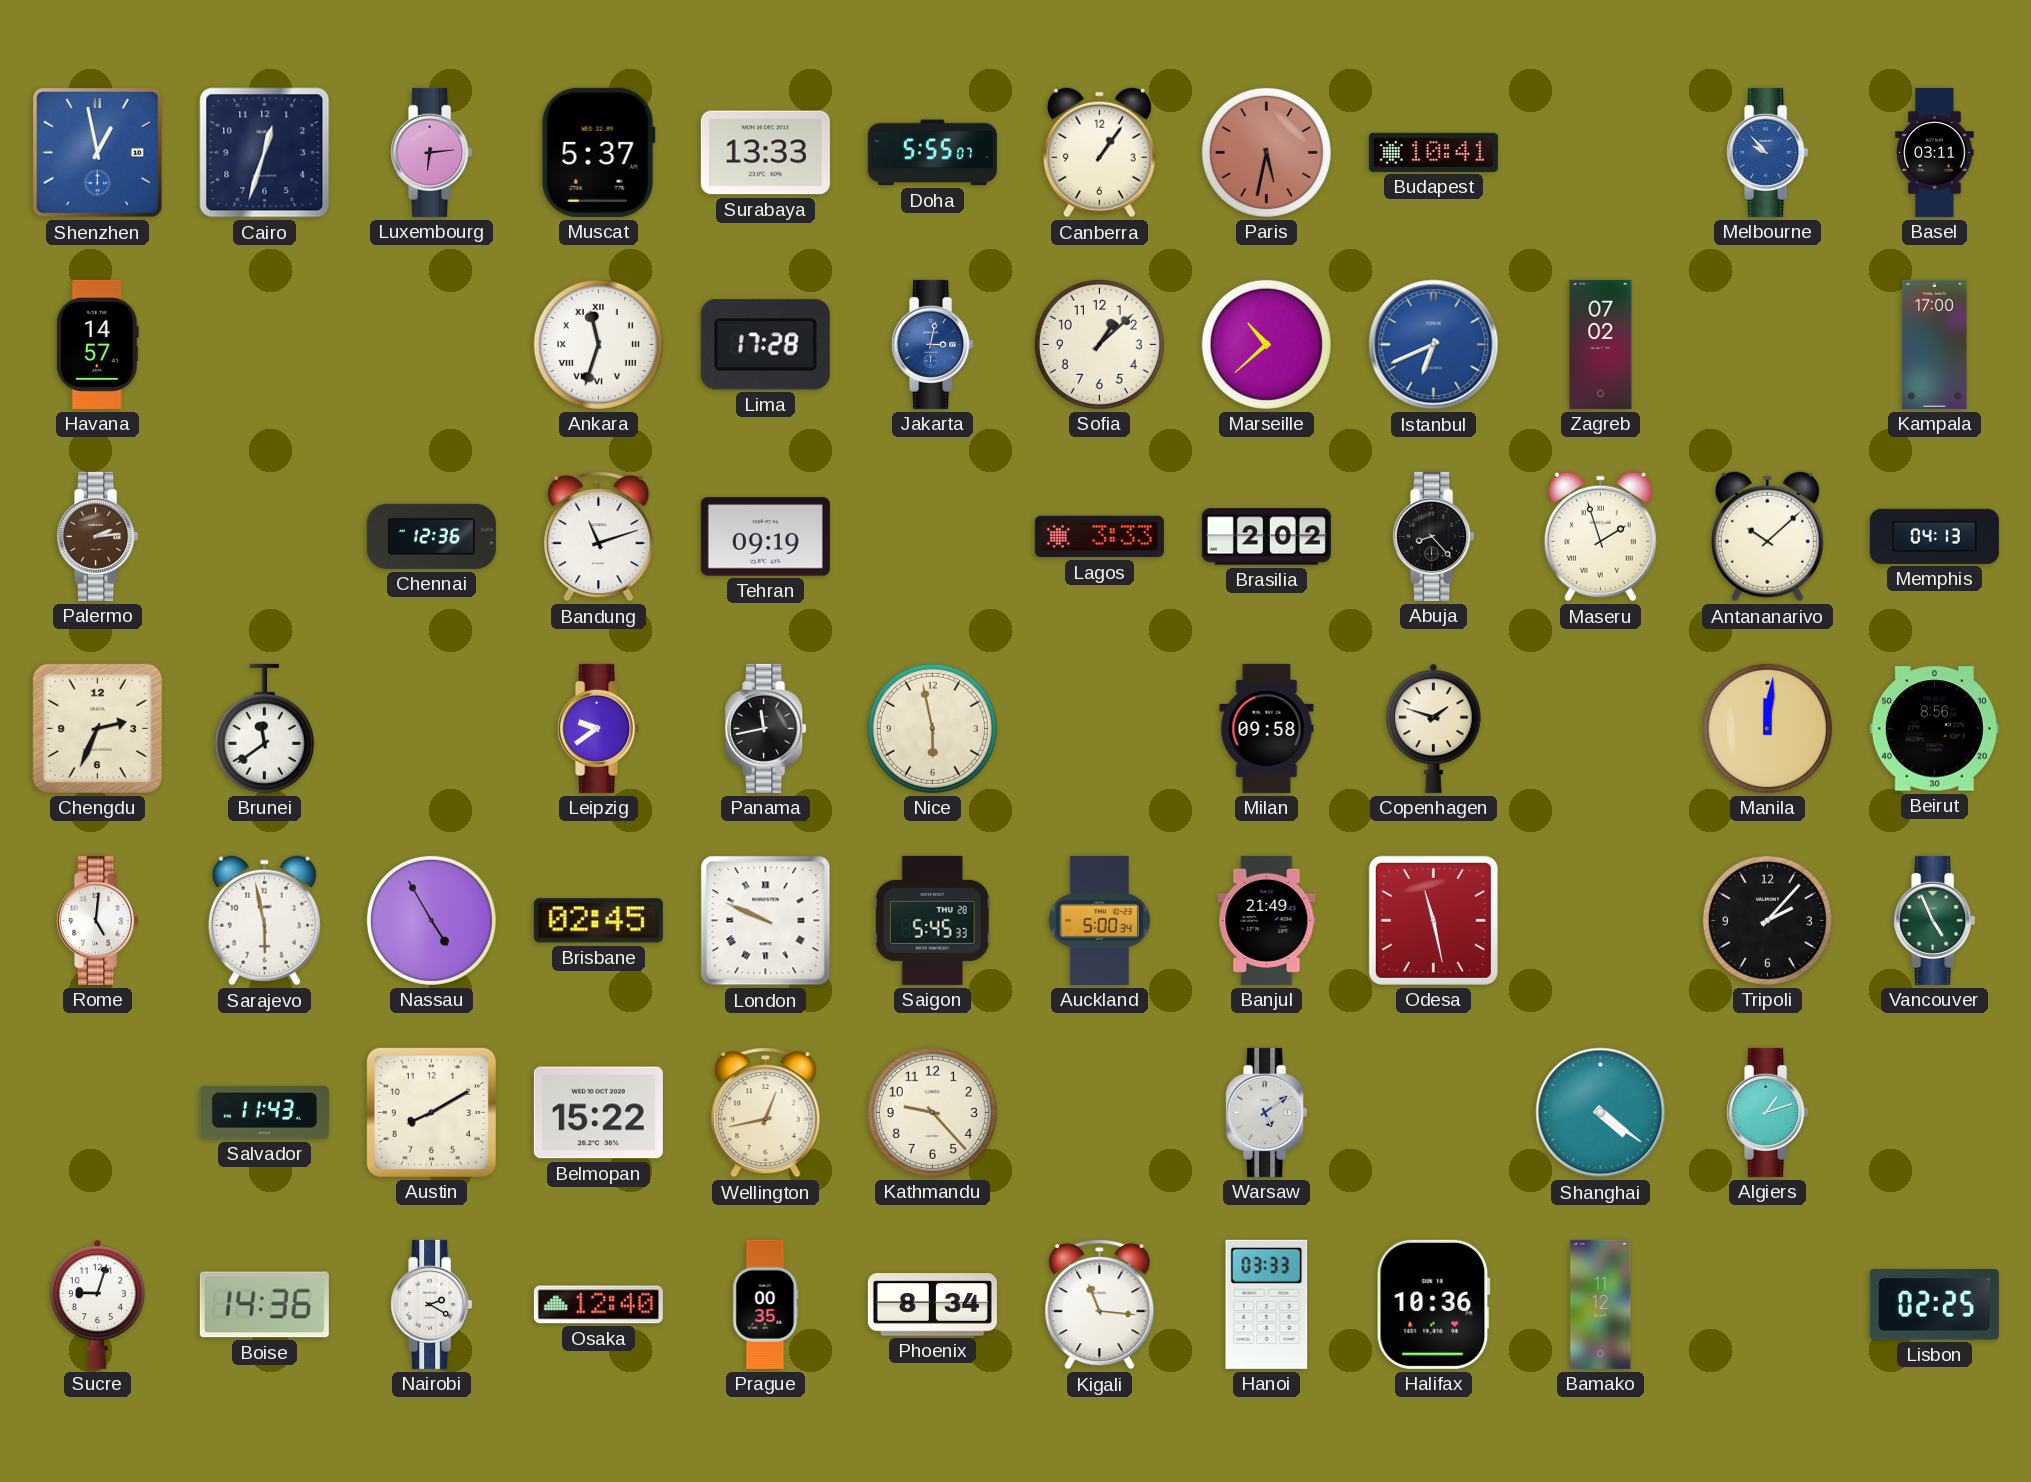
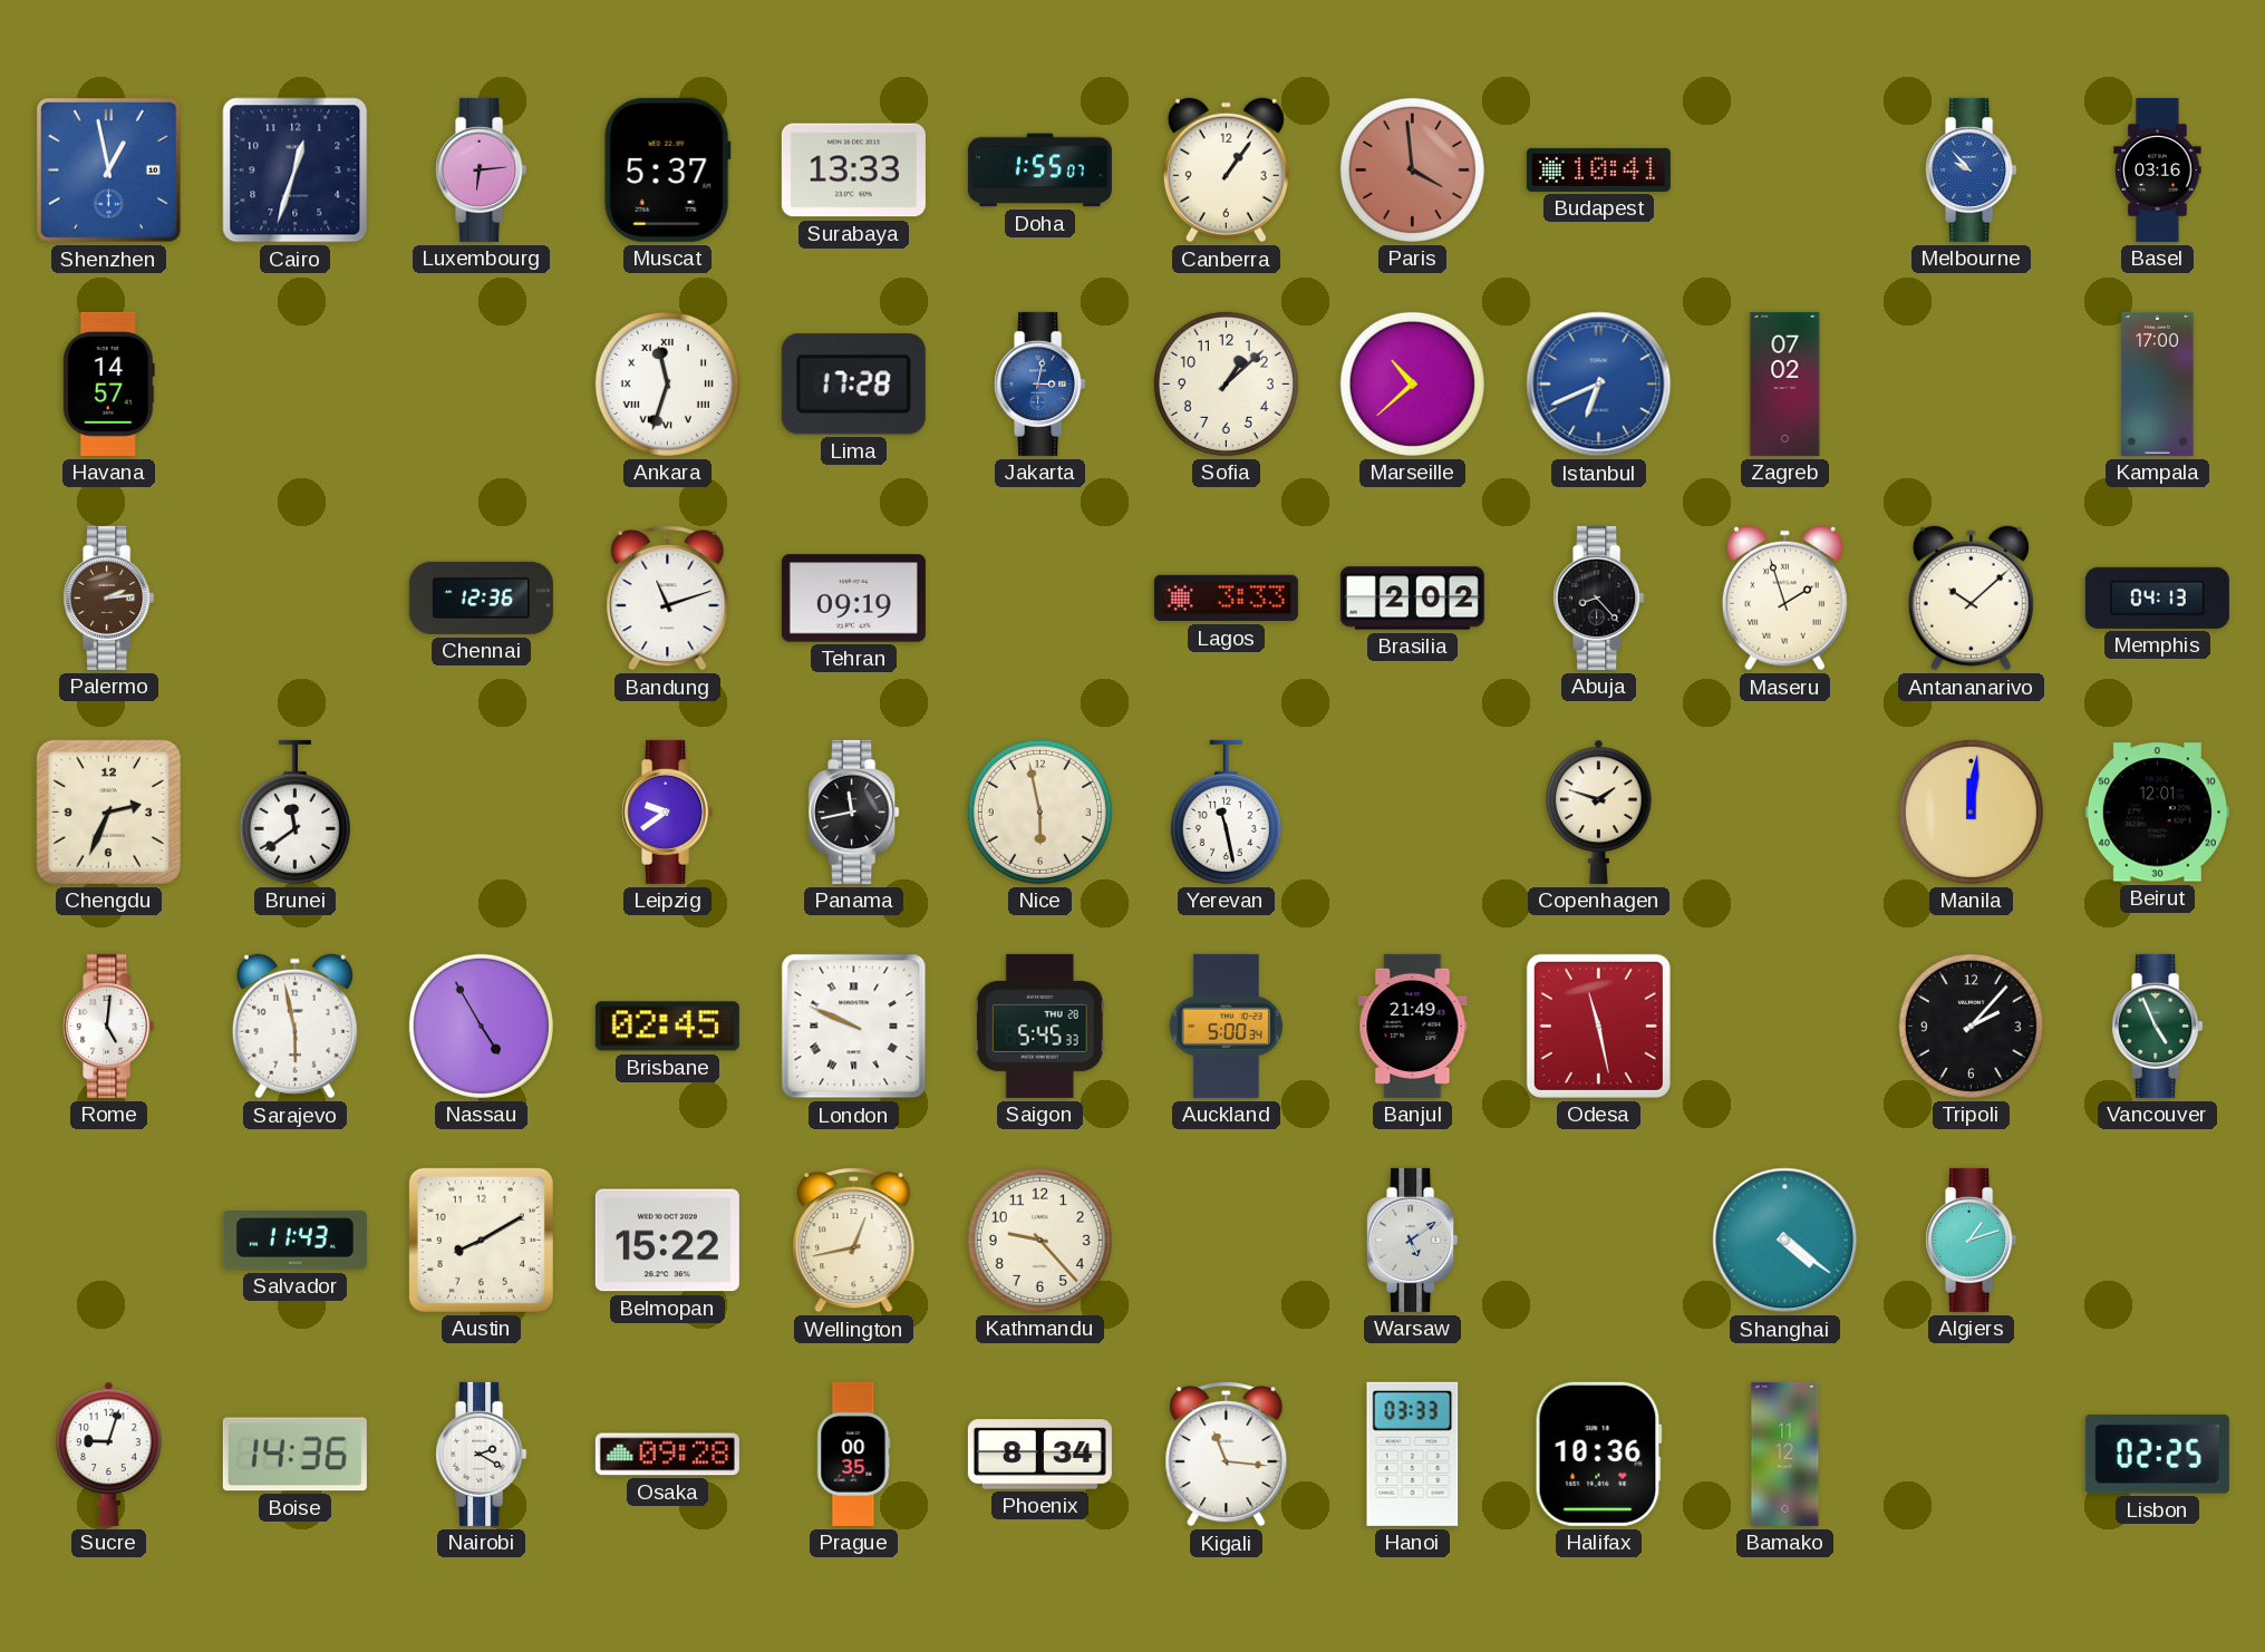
Doha: 5:55 -> 1:55 (1039, 171)
Paris: 5:32 -> 3:59 (1412, 169)
Basel: 03:11 -> 03:16 (2158, 169)
Yerevan: none -> 11:28 (1226, 812)
Milan: 09:58 -> none (1267, 728)
Beirut: 8:56 -> 12:01 (2157, 813)
Osaka: 12:40 -> 09:28 (667, 1455)
